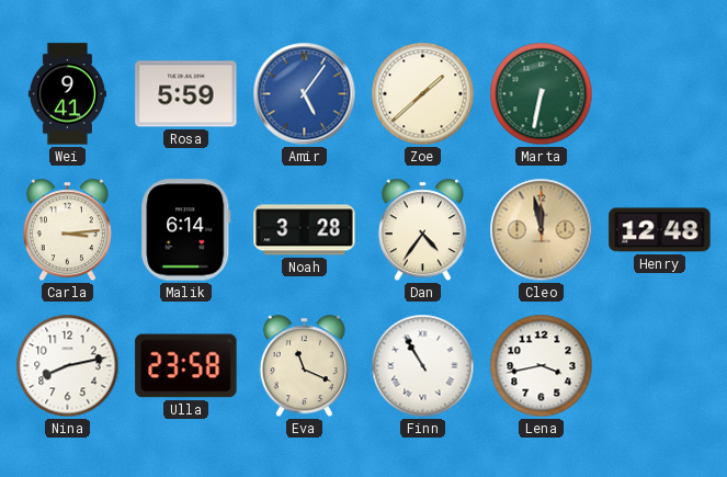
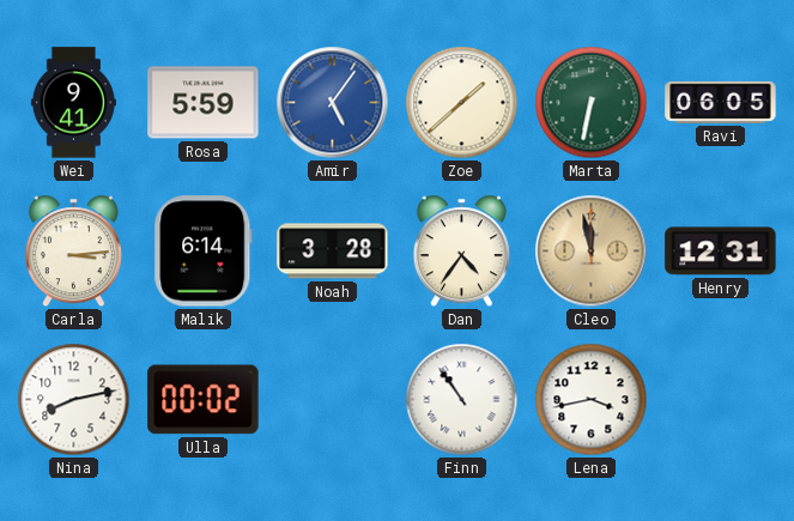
Ravi: none -> 06:05 (721, 102)
Henry: 12:48 -> 12:31 (721, 252)
Ulla: 23:58 -> 00:02 (204, 400)
Eva: 11:19 -> none (304, 366)
Finn: 10:55 -> 10:54 (462, 400)
